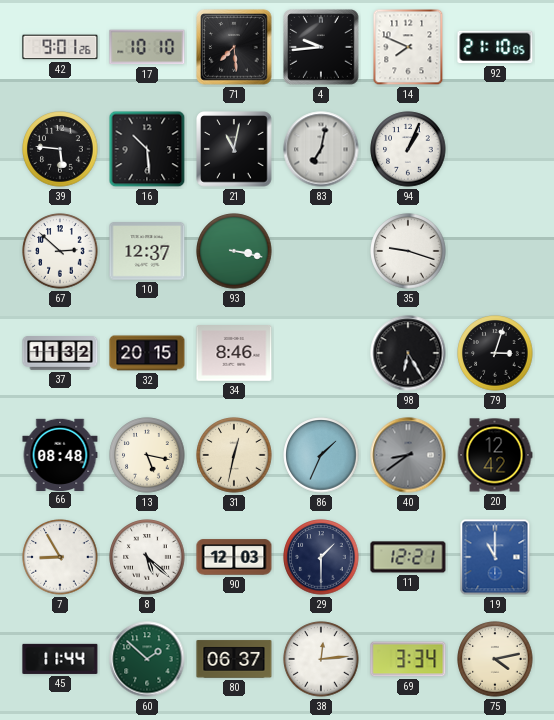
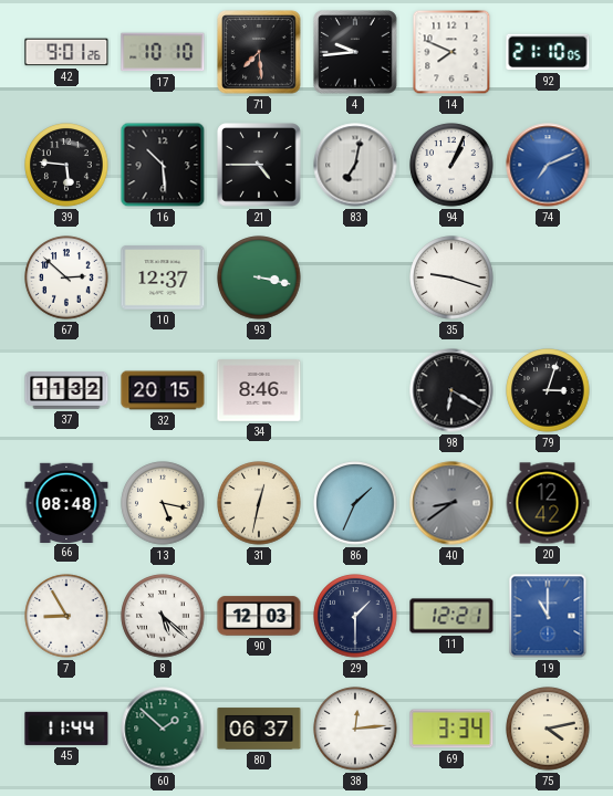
21: 11:02 -> 4:45 (259, 165)
74: none -> 7:11 (548, 165)
98: 6:25 -> 6:20 (451, 390)
